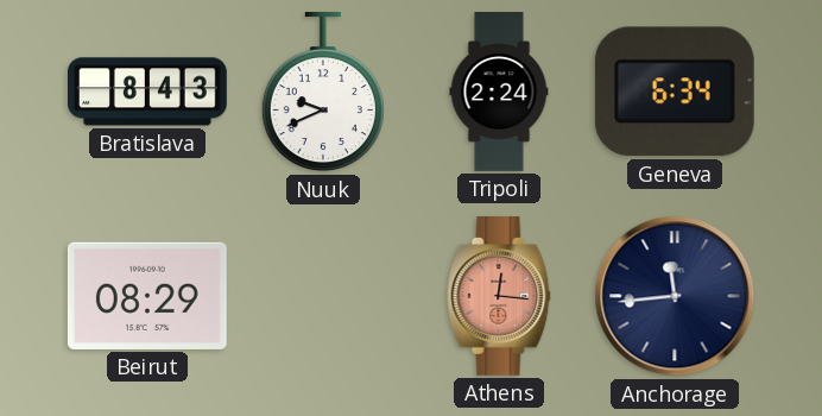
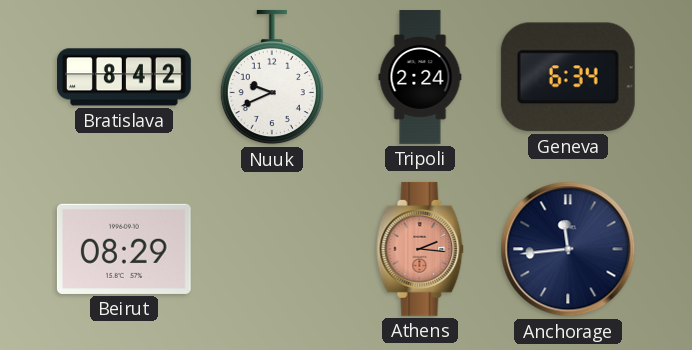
Bratislava: 8:43 -> 8:42 (125, 77)
Athens: 12:16 -> 2:16 (420, 249)
